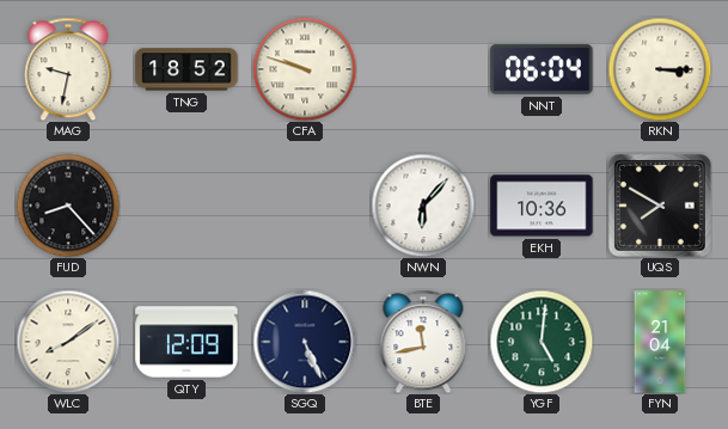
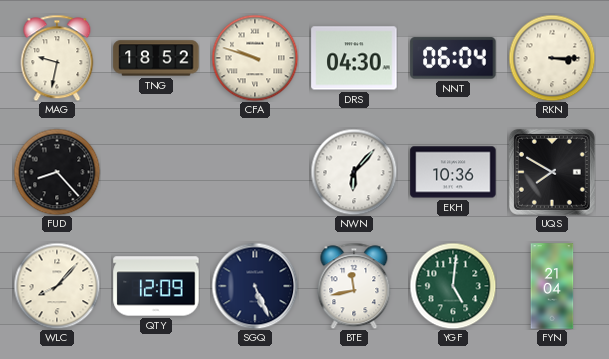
DRS: none -> 04:30 (354, 58)
WLC: 8:09 -> 8:07 (57, 286)
